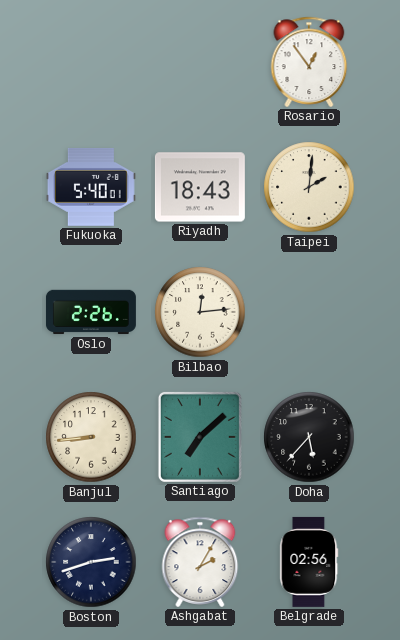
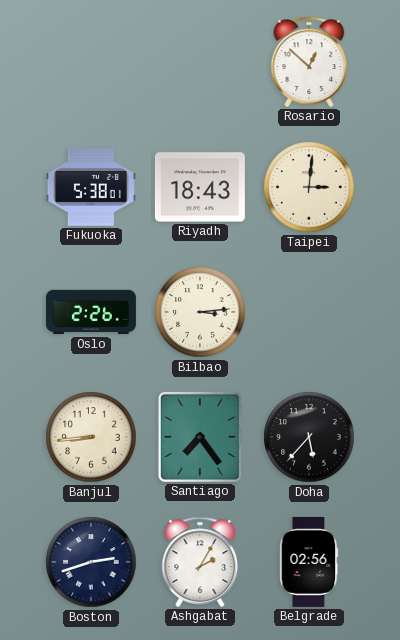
Rosario: 12:54 -> 12:52 (309, 62)
Fukuoka: 5:40 -> 5:38 (91, 188)
Taipei: 2:01 -> 3:01 (309, 187)
Bilbao: 12:14 -> 3:14 (200, 312)
Santiago: 7:08 -> 7:24 (200, 437)
